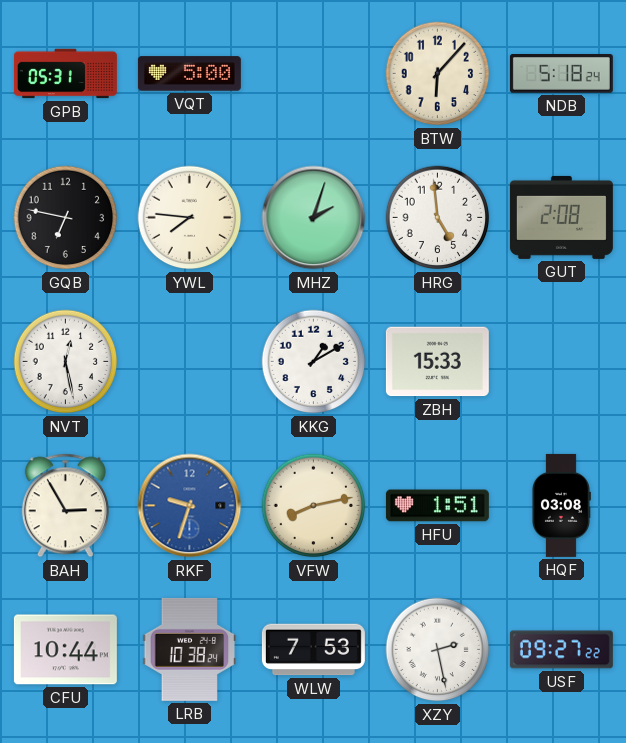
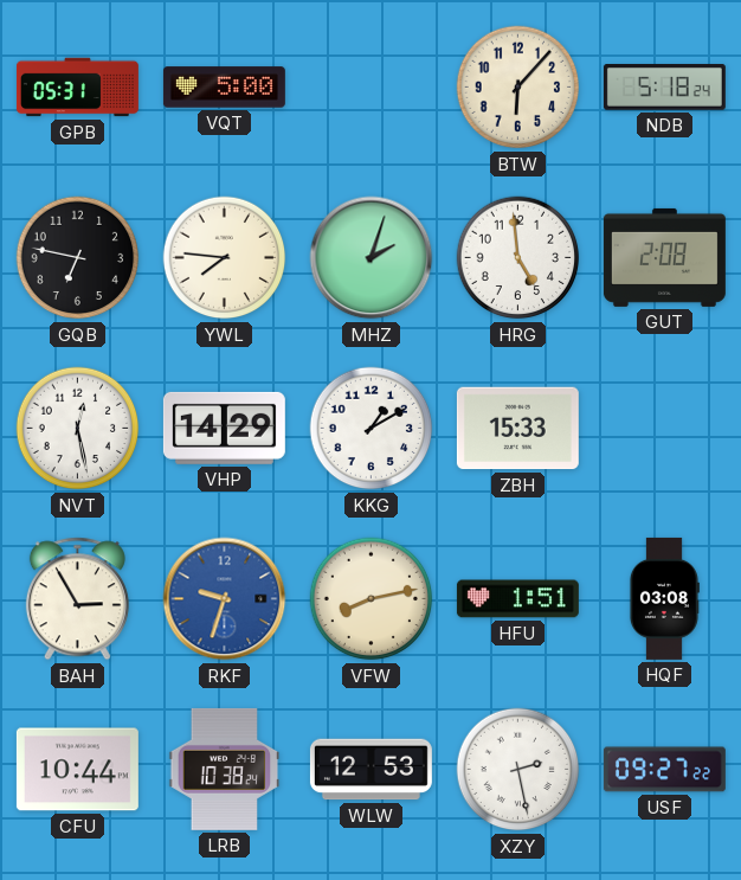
VHP: none -> 14:29 (224, 428)
WLW: 7:53 -> 12:53 (370, 770)
